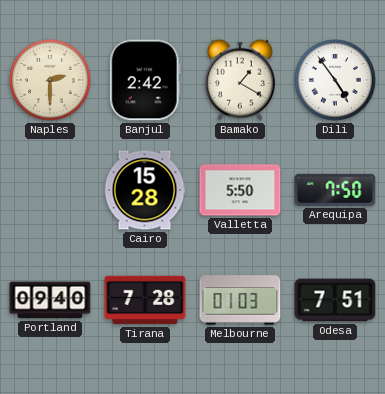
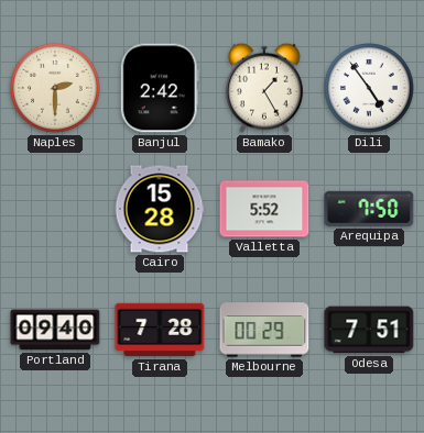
Bamako: 1:20 -> 1:25 (264, 88)
Valletta: 5:50 -> 5:52 (264, 209)
Melbourne: 01:03 -> 00:29 (264, 330)
